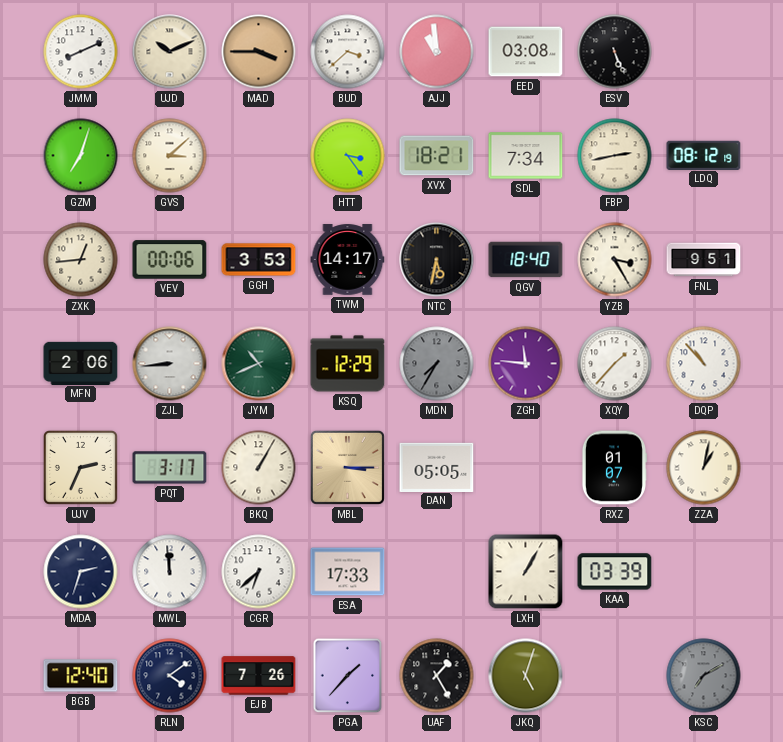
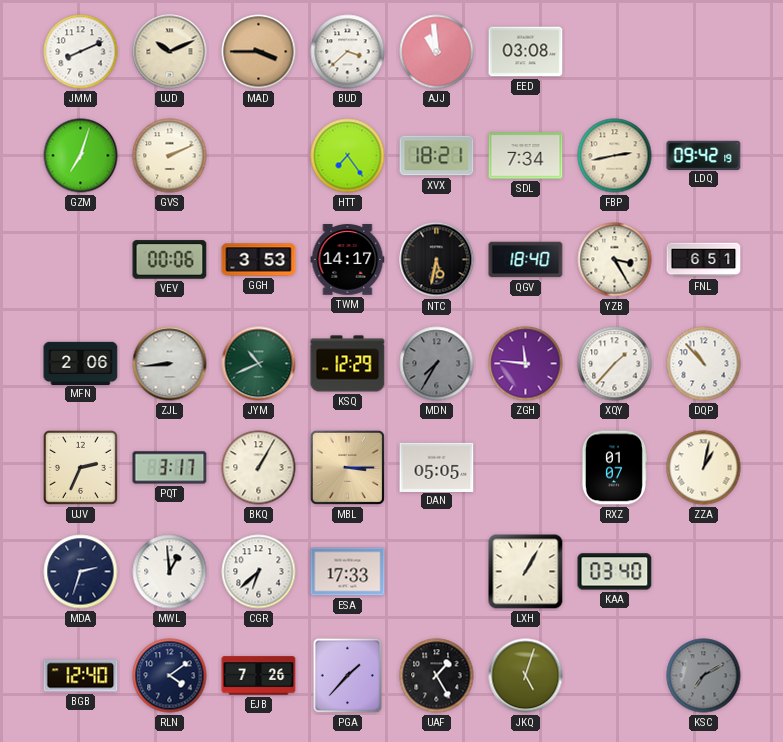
ESV: 5:26 -> none (615, 52)
GVS: 3:08 -> 2:11 (170, 156)
HTT: 3:24 -> 7:24 (348, 156)
LDQ: 08:12 -> 09:42 (704, 155)
ZXK: 12:44 -> none (81, 260)
FNL: 9:51 -> 6:51 (704, 260)
MWL: 11:59 -> 12:59 (170, 572)
KAA: 03:39 -> 03:40 (615, 572)
